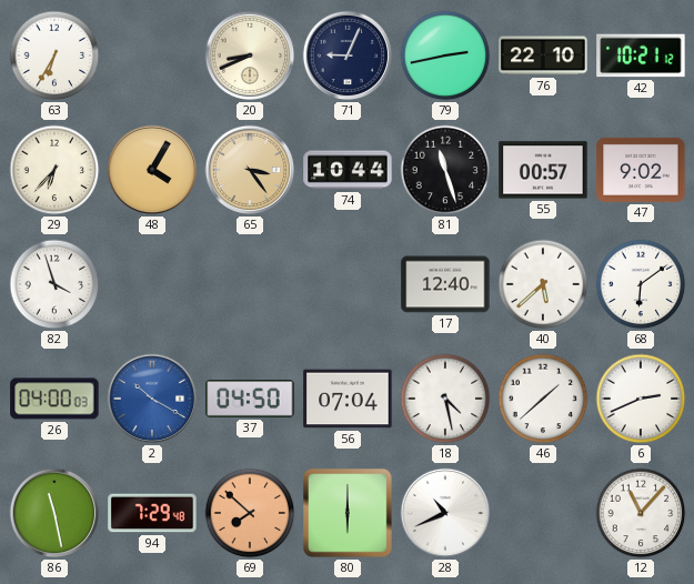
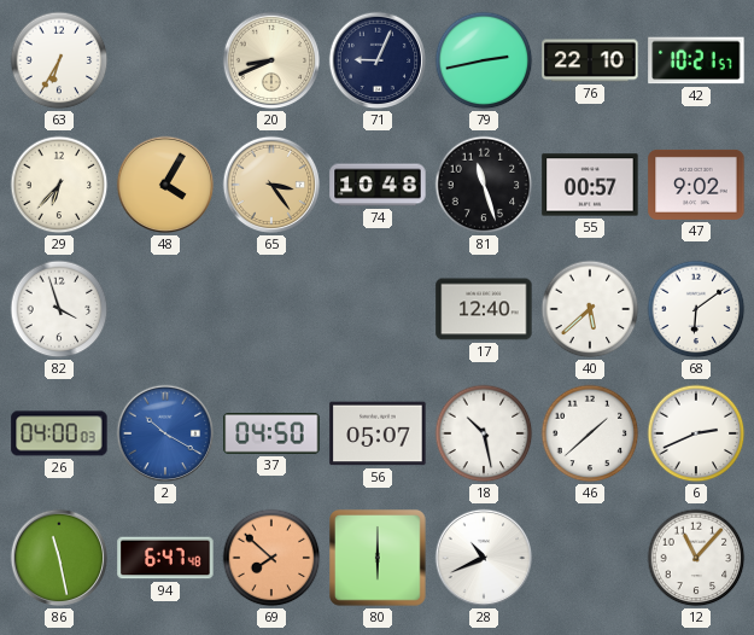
42: 10:21:12 -> 10:21:57 (696, 60)
74: 10:44 -> 10:48 (378, 185)
56: 07:04 -> 05:07 (378, 433)
18: 4:28 -> 10:28 (484, 433)
94: 7:29 -> 6:47 (165, 558)
